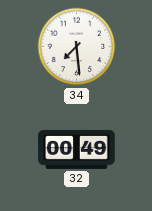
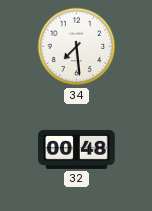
32: 00:49 -> 00:48 (77, 149)
